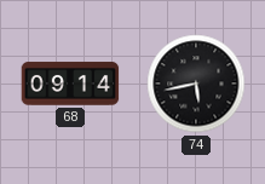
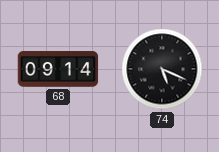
74: 5:43 -> 5:19 (162, 69)
